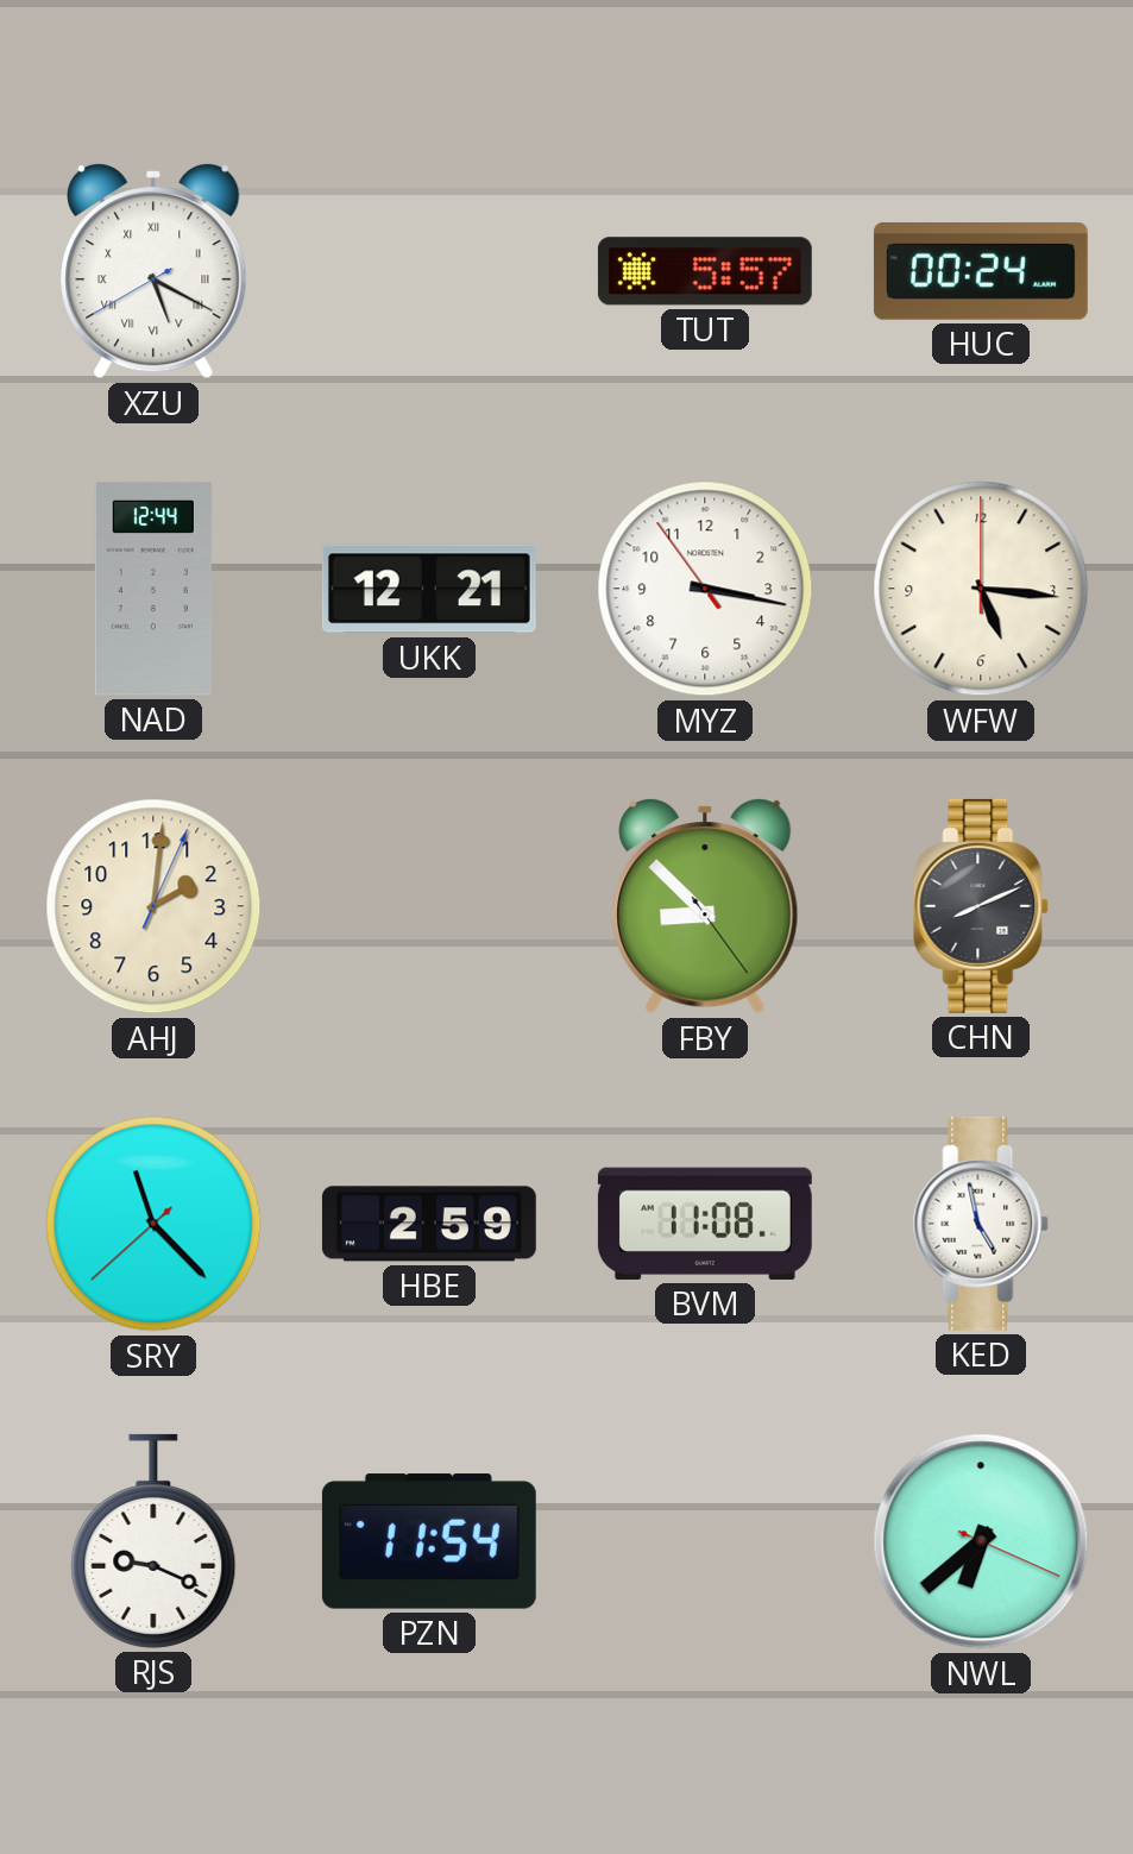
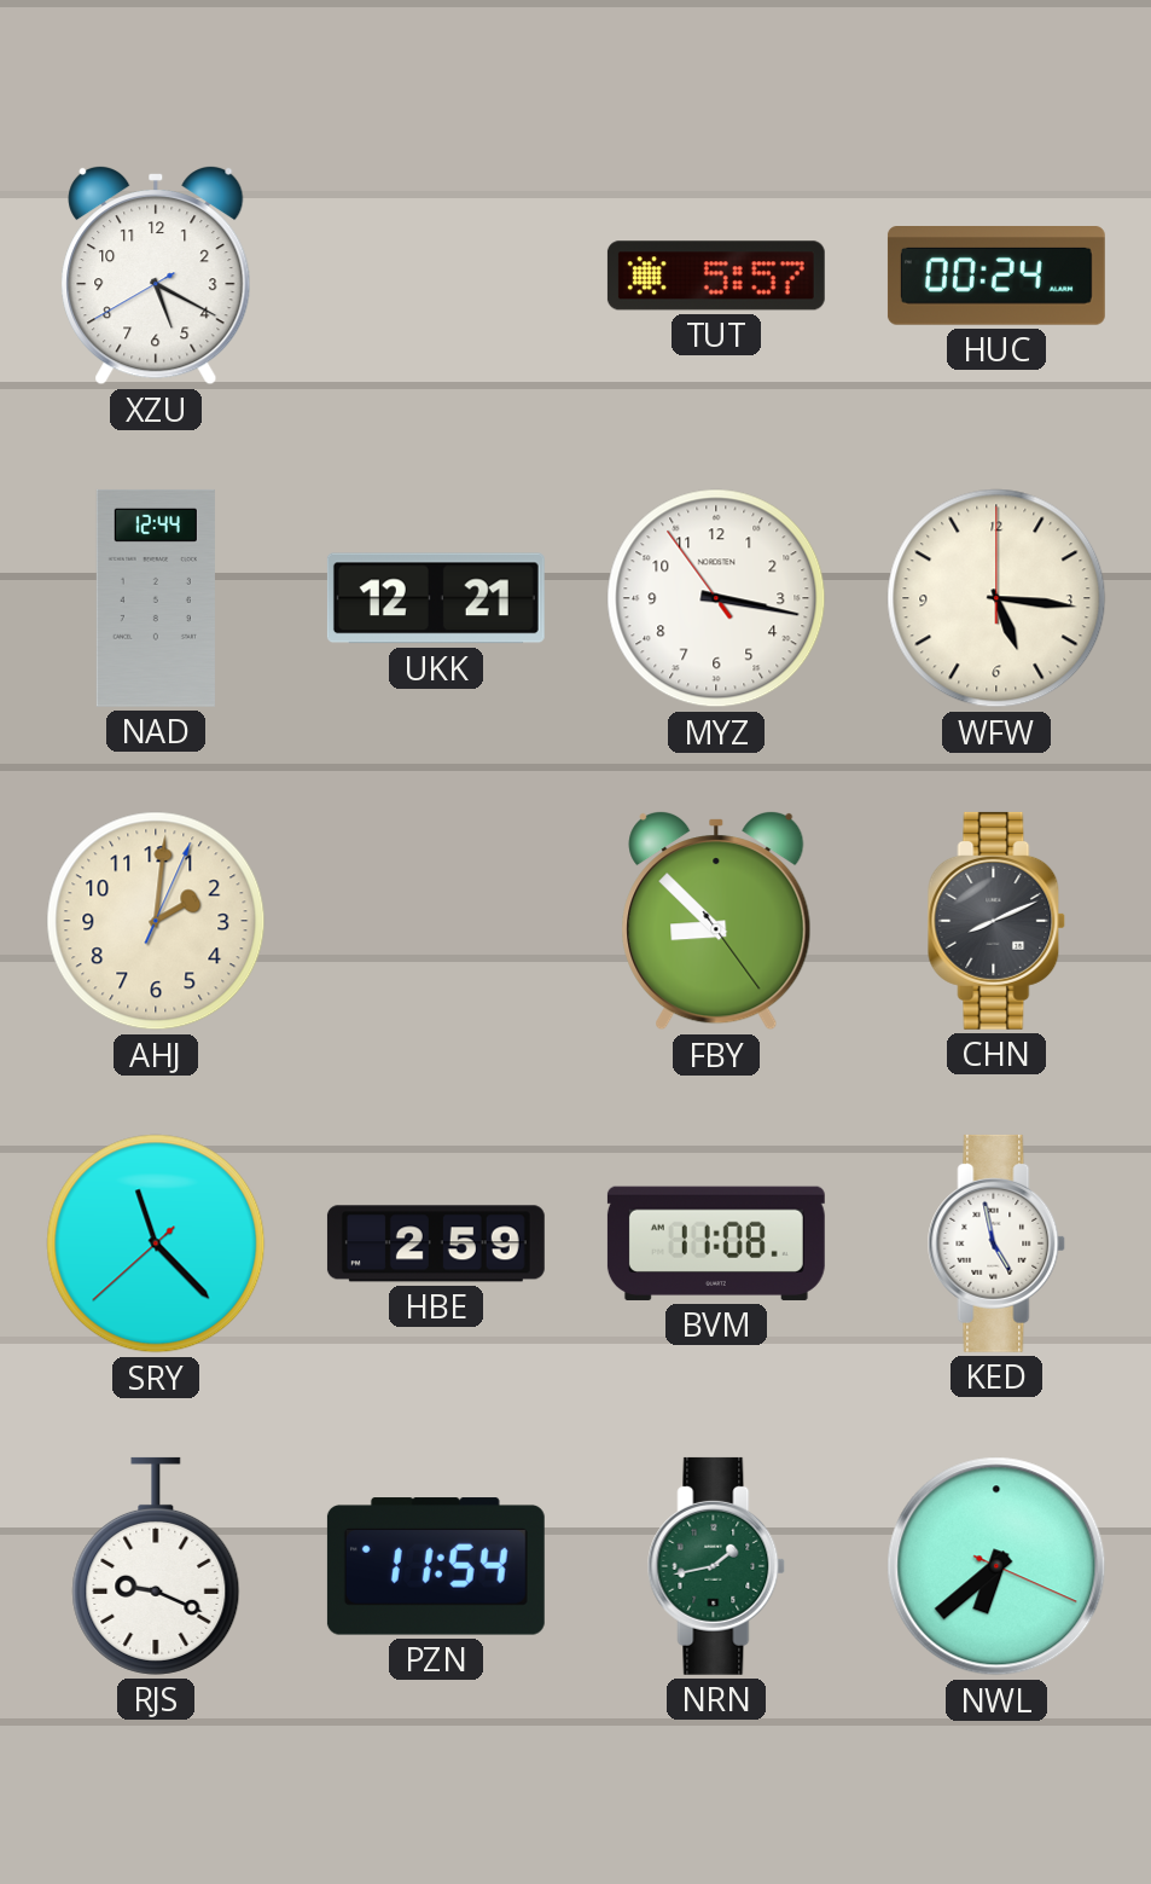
XZU numerals: Roman -> Arabic (156, 276)
NRN: none -> 1:43 (716, 1566)
